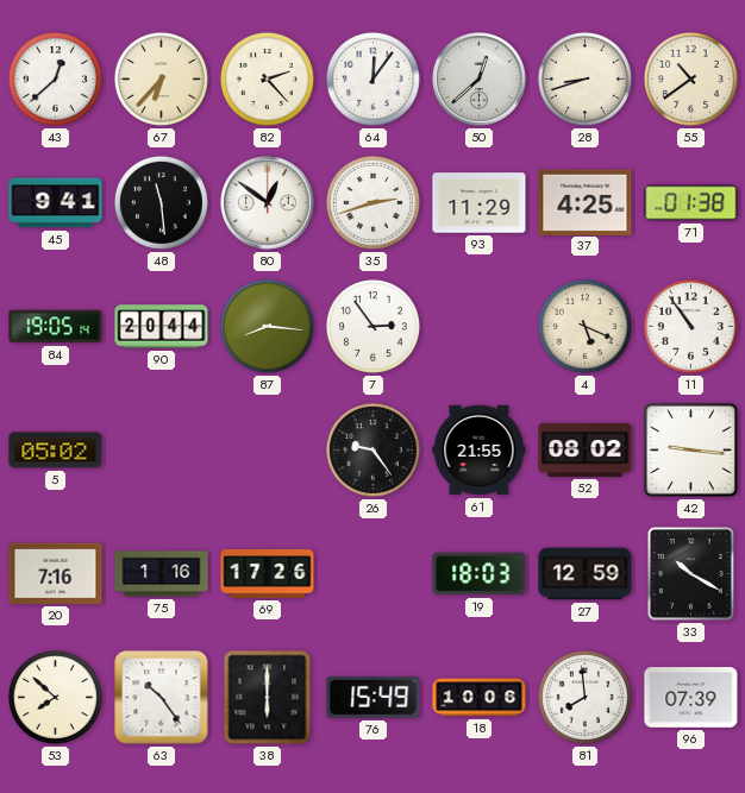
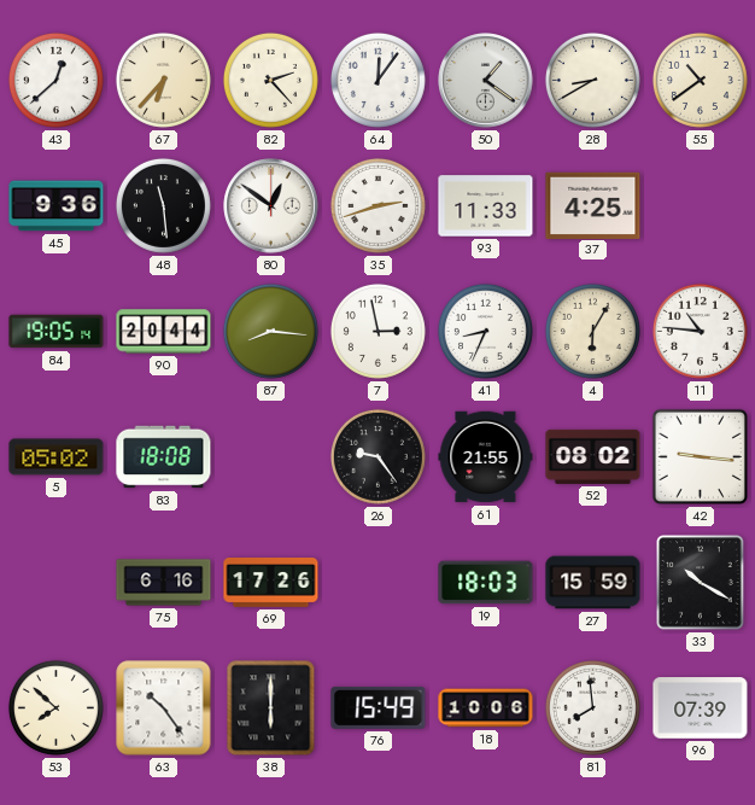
50: 12:38 -> 1:21 (486, 81)
28: 8:42 -> 8:40 (592, 80)
45: 9:41 -> 9:36 (57, 206)
93: 11:29 -> 11:33 (486, 206)
71: 01:38 -> none (691, 203)
7: 2:54 -> 2:58 (377, 331)
41: none -> 8:34 (485, 331)
4: 5:19 -> 6:05 (592, 331)
11: 10:54 -> 10:46 (700, 331)
83: none -> 18:08 (164, 457)
20: 7:16 -> none (56, 573)
75: 1:16 -> 6:16 (164, 583)
27: 12:59 -> 15:59 (593, 583)
